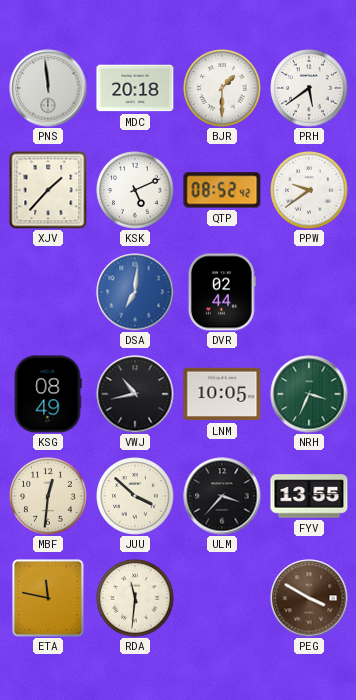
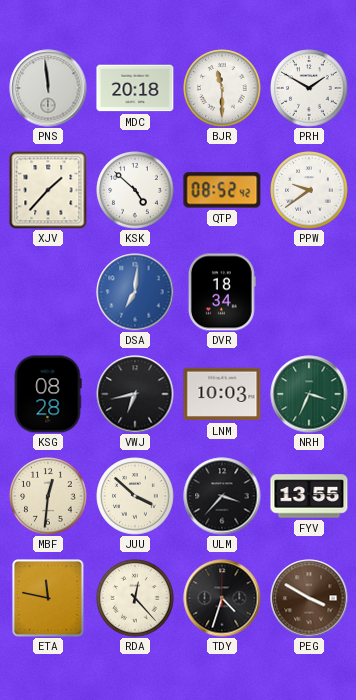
BJR: 1:30 -> 11:30 (222, 88)
PRH: 5:39 -> 1:50 (309, 88)
KSK: 5:11 -> 4:52 (135, 190)
DVR: 02:44 -> 18:34 (222, 292)
KSG: 08:49 -> 08:28 (48, 394)
VWJ: 10:43 -> 6:43 (135, 394)
LNM: 10:05 -> 10:03 (222, 394)
RDA: 11:31 -> 12:23 (135, 598)
TDY: none -> 4:33 (222, 598)
